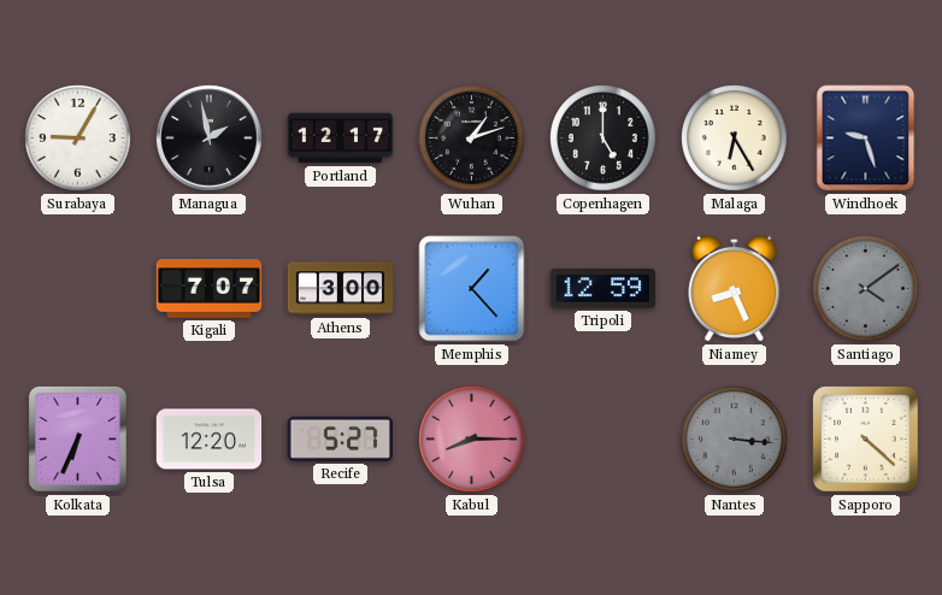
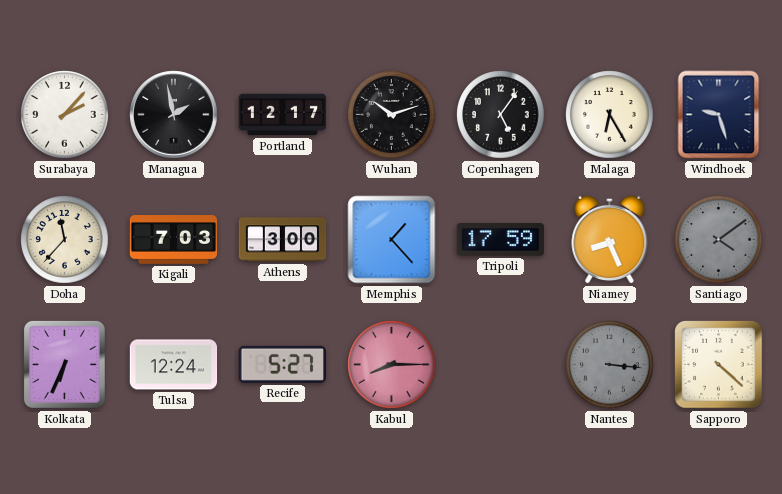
Surabaya: 9:05 -> 2:07 (65, 115)
Wuhan: 1:12 -> 10:12 (392, 115)
Copenhagen: 5:00 -> 5:06 (501, 115)
Doha: none -> 11:37 (65, 240)
Kigali: 7:07 -> 7:03 (174, 240)
Tripoli: 12:59 -> 17:59 (501, 240)
Tulsa: 12:20 -> 12:24 (174, 365)
